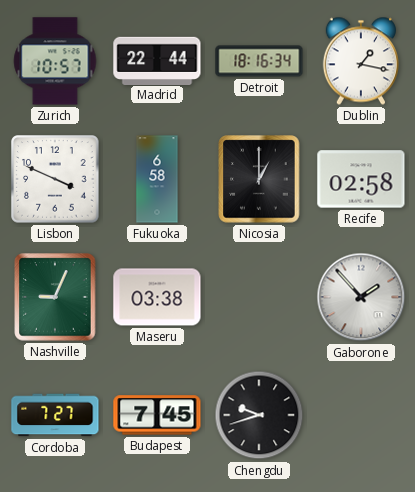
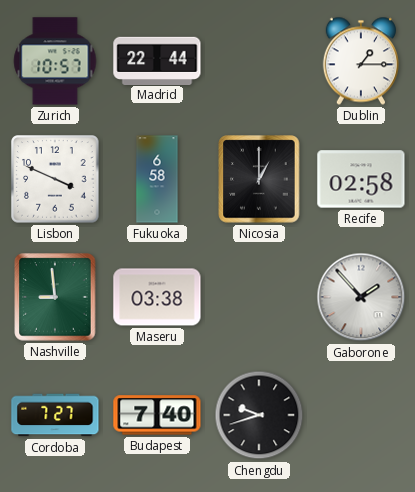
Detroit: 18:16 -> none (259, 61)
Dublin: 1:17 -> 1:15 (361, 61)
Nashville: 9:04 -> 8:59 (55, 297)
Budapest: 7:45 -> 7:40 (157, 415)
